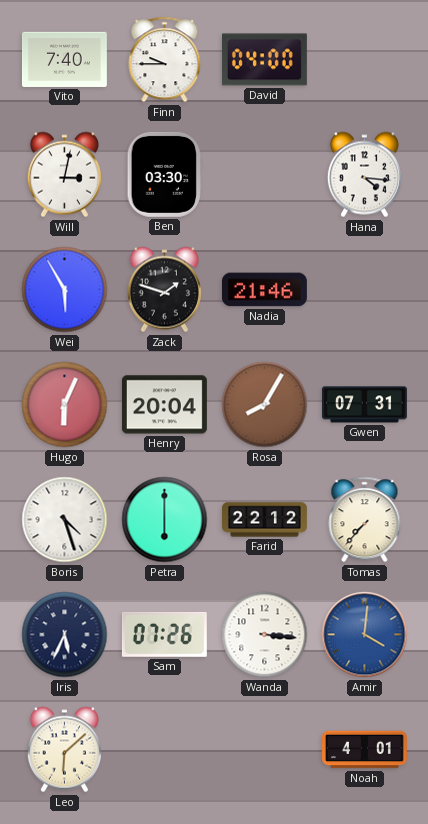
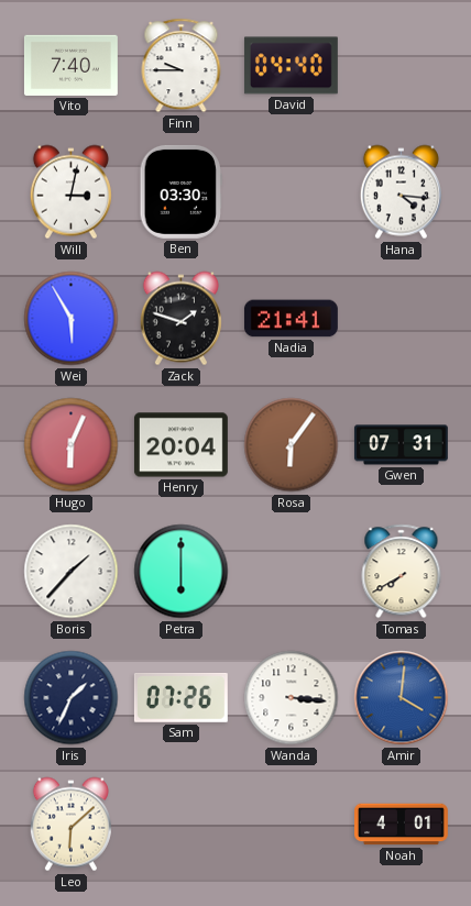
David: 04:00 -> 04:40 (291, 66)
Nadia: 21:46 -> 21:41 (291, 319)
Rosa: 8:05 -> 6:06 (292, 445)
Boris: 4:27 -> 1:37 (72, 572)
Farid: 22:12 -> none (265, 520)
Tomas: 7:37 -> 7:40 (402, 572)
Iris: 5:34 -> 1:34 (72, 698)
